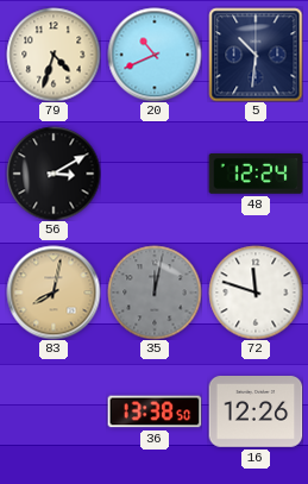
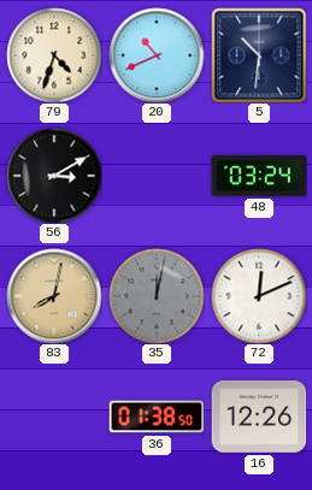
48: 12:24 -> 03:24 (259, 176)
72: 11:48 -> 12:11 (259, 296)
36: 13:38 -> 01:38 (157, 417)
